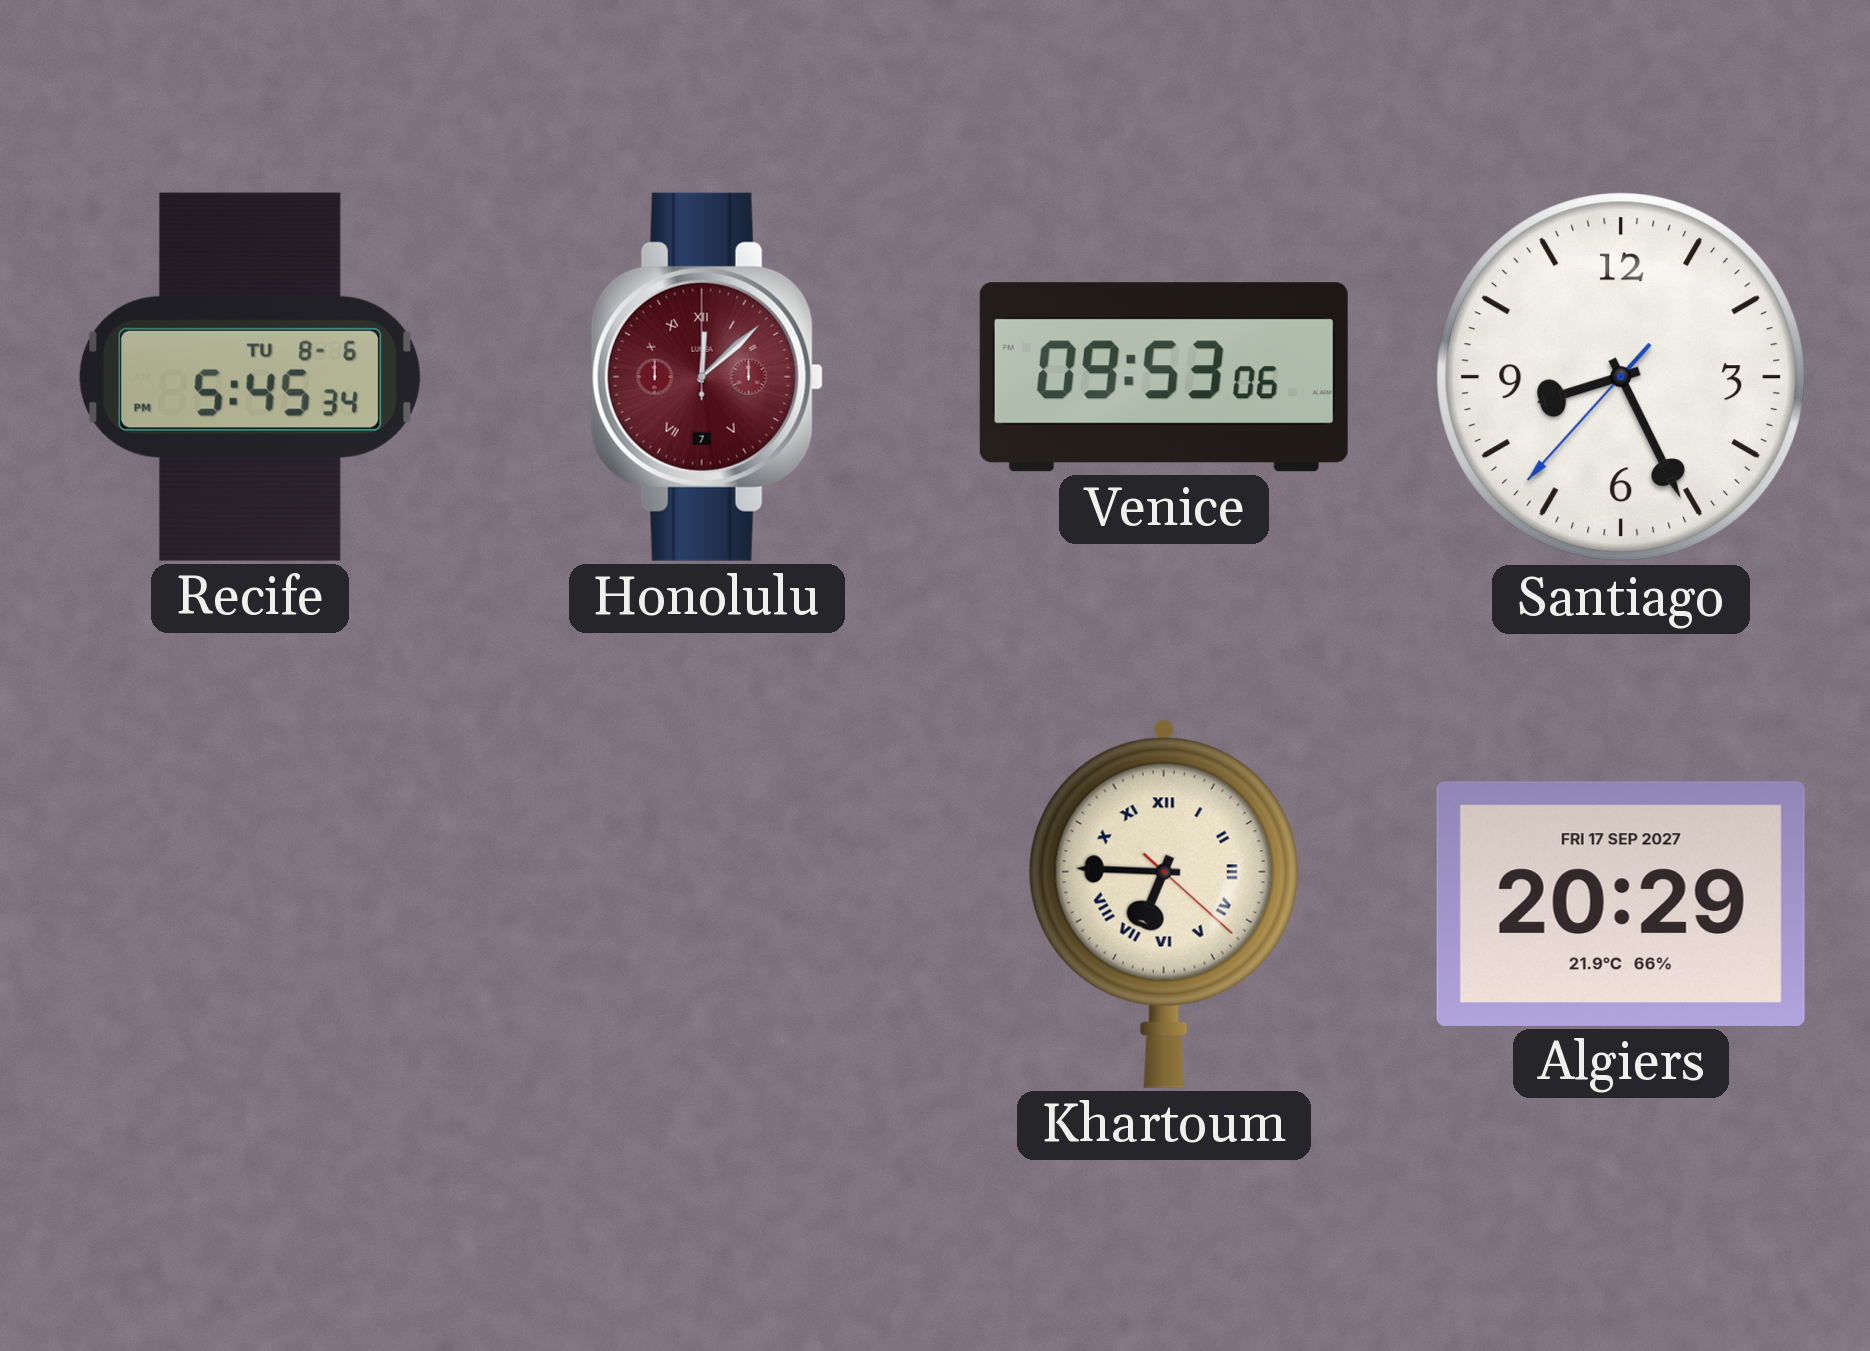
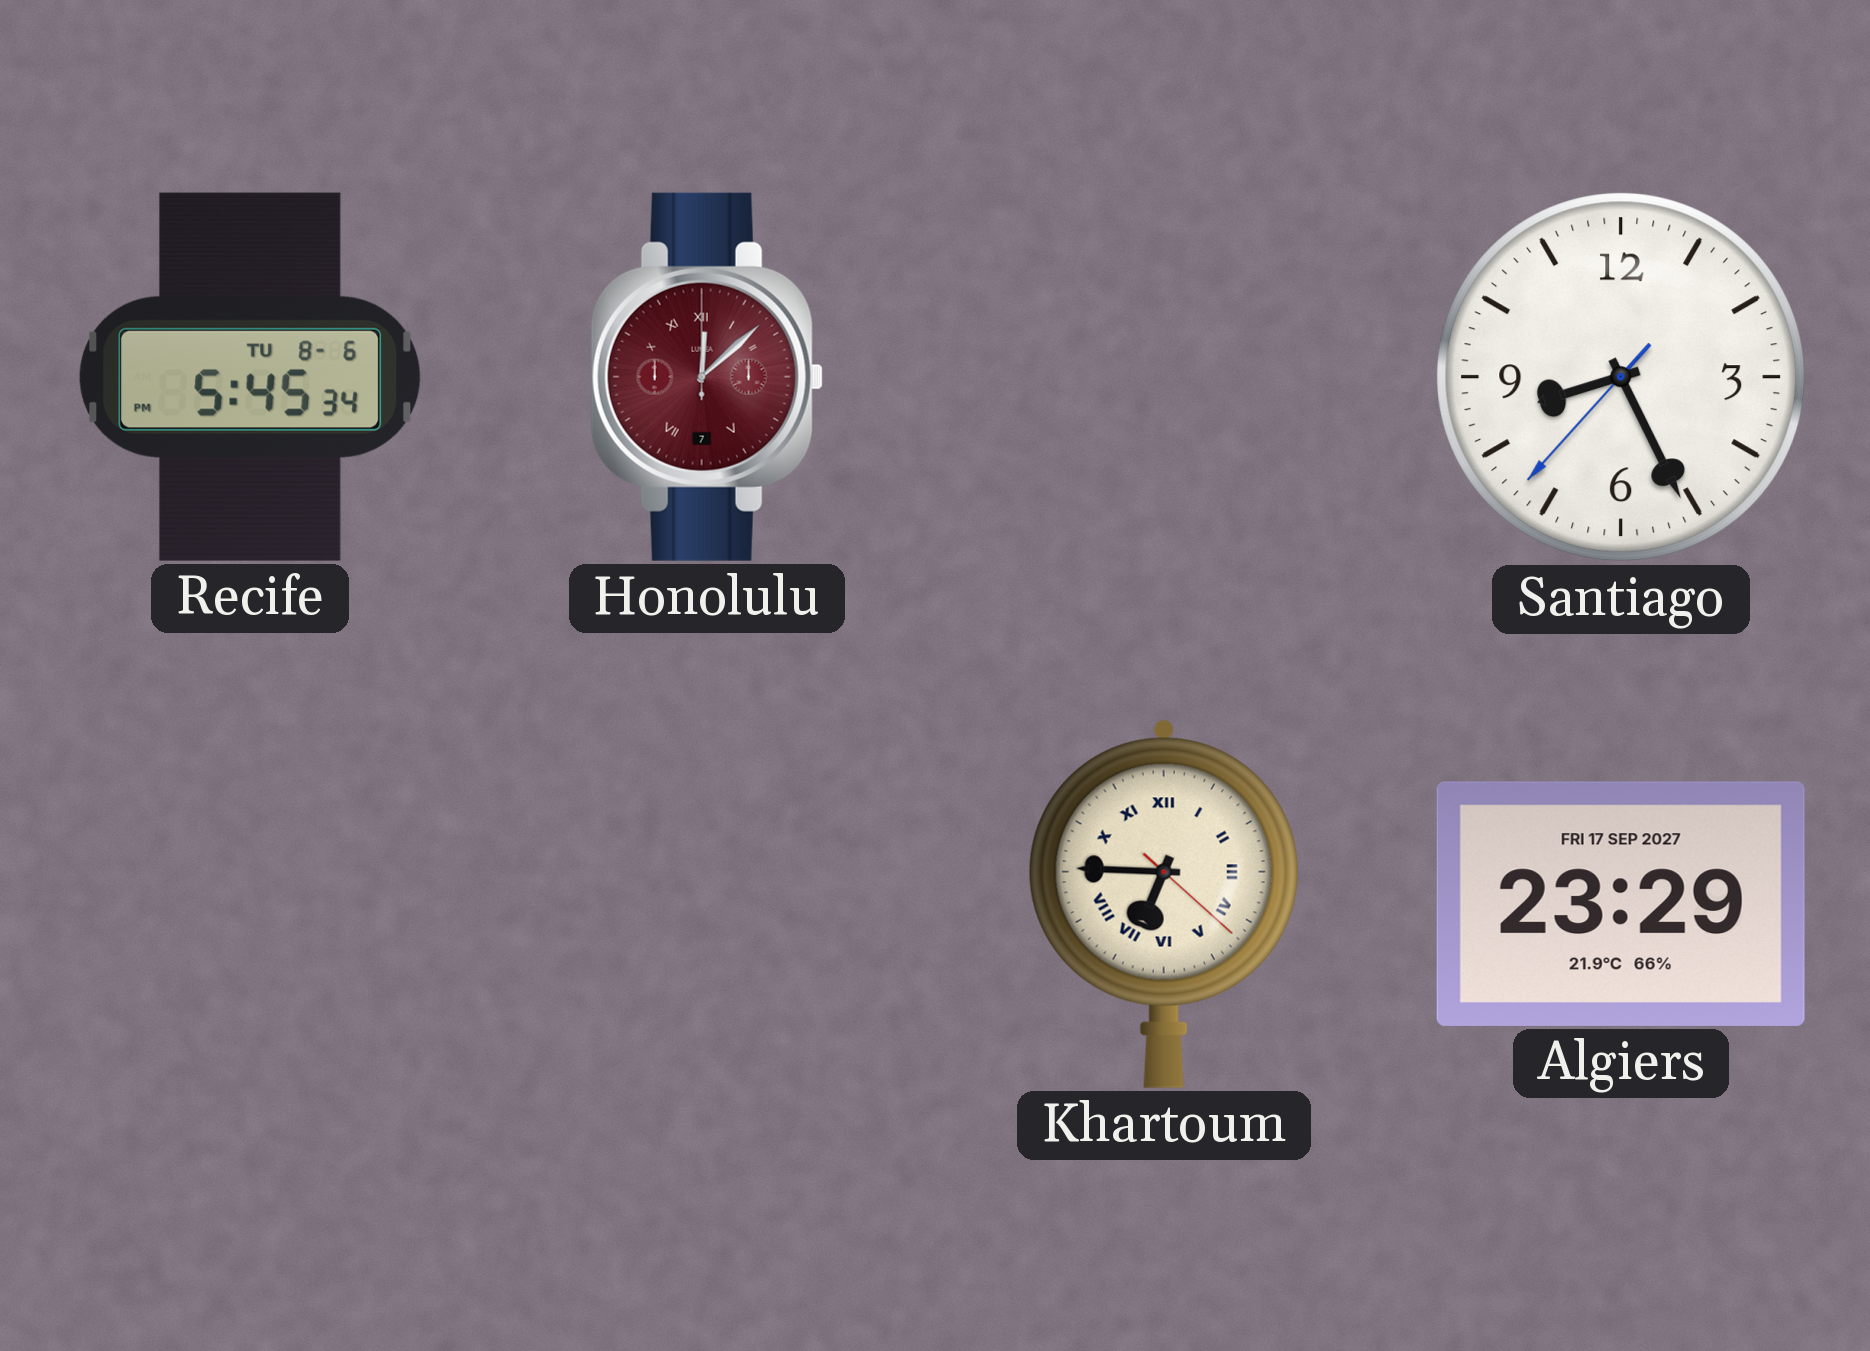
Venice: 09:53 -> none (1164, 377)
Algiers: 20:29 -> 23:29 (1621, 904)
